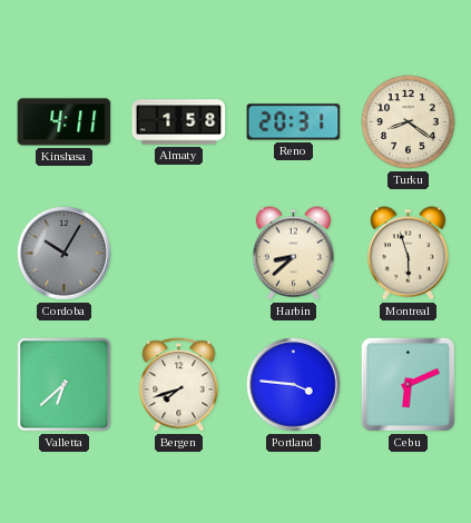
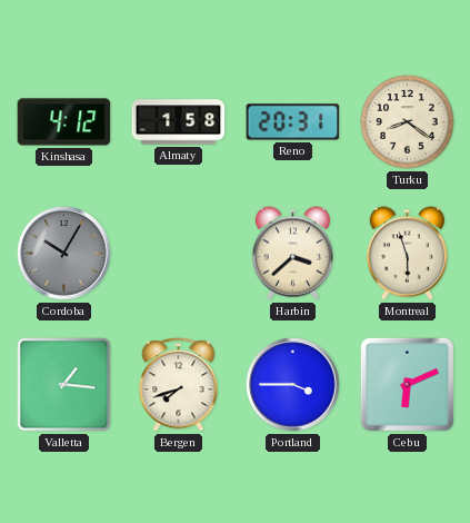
Kinshasa: 4:11 -> 4:12 (64, 122)
Harbin: 8:38 -> 3:38 (292, 254)
Valletta: 6:38 -> 1:16 (64, 385)
Portland: 3:46 -> 3:45 (293, 385)
